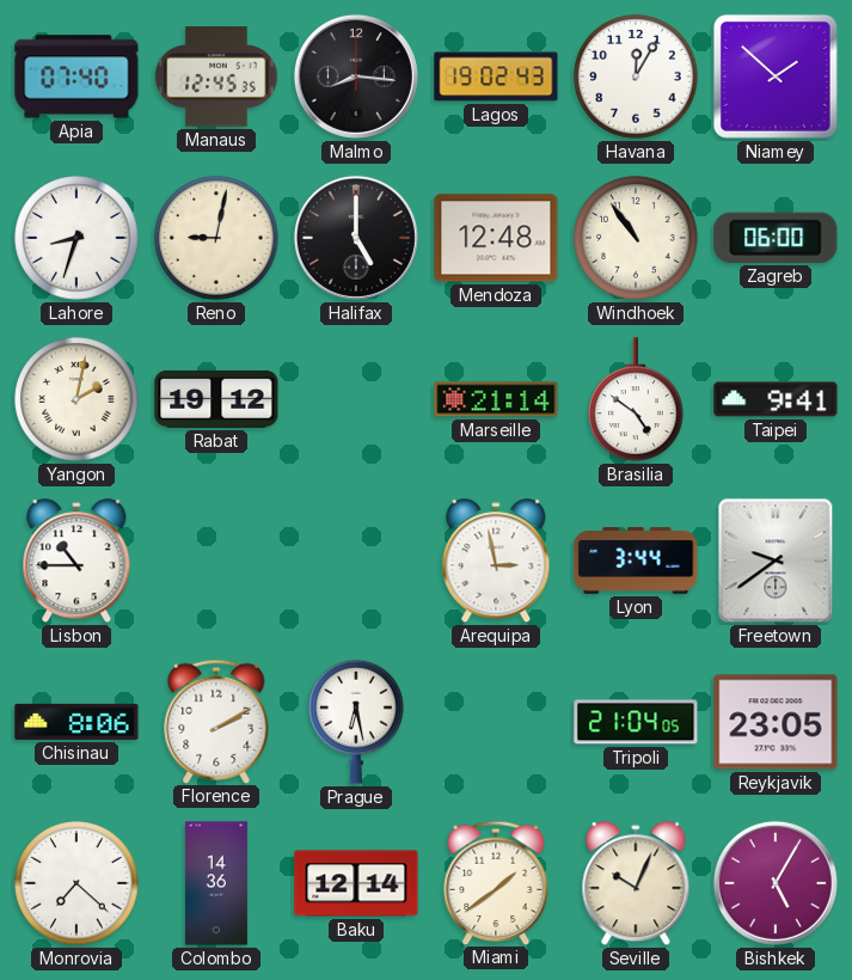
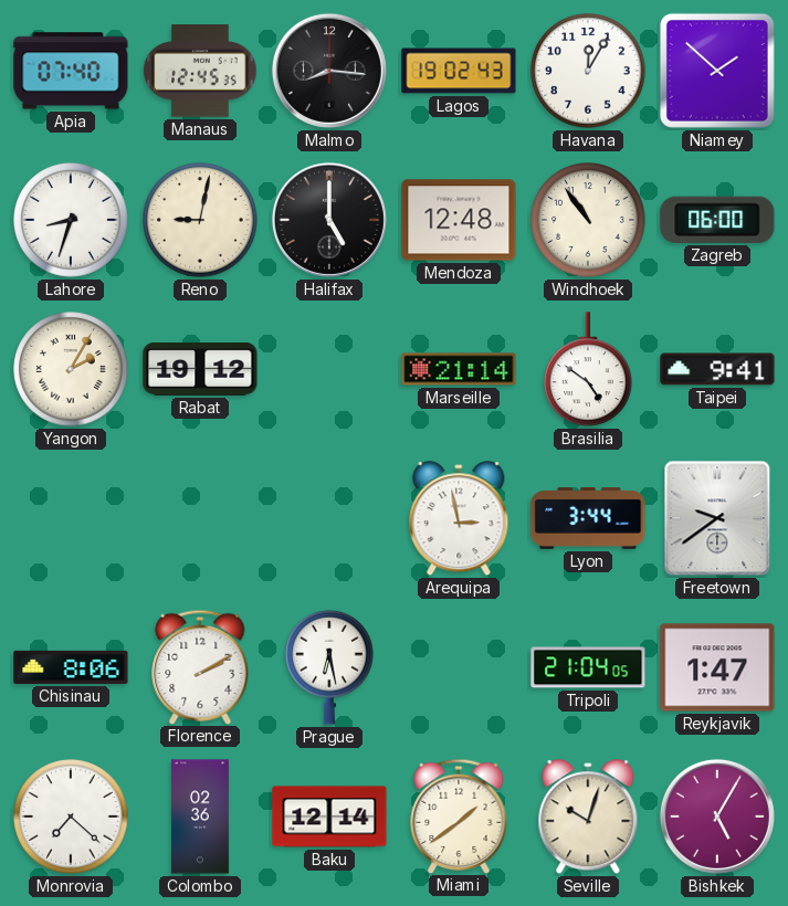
Yangon: 2:02 -> 2:05 (71, 369)
Lisbon: 10:45 -> none (76, 562)
Reykjavik: 23:05 -> 1:47 (717, 667)
Colombo: 14:36 -> 02:36 (200, 817)
Seville: 10:04 -> 10:03 (588, 818)
